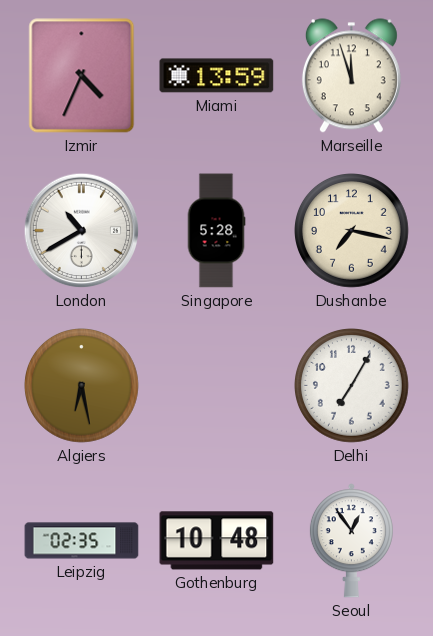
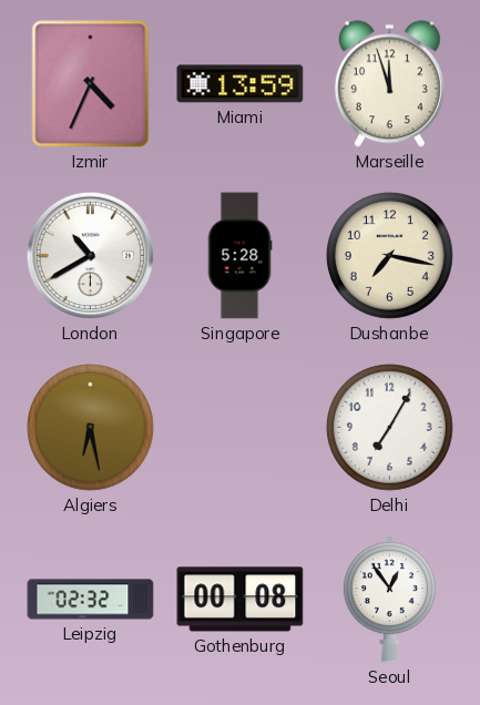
Leipzig: 02:35 -> 02:32 (91, 600)
Gothenburg: 10:48 -> 00:08 (241, 600)
